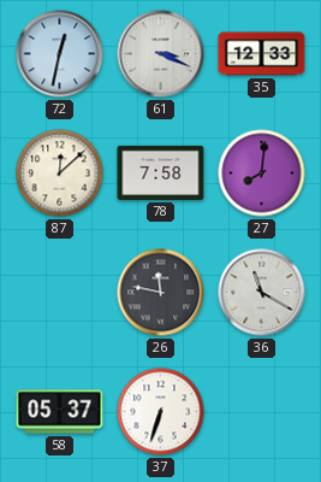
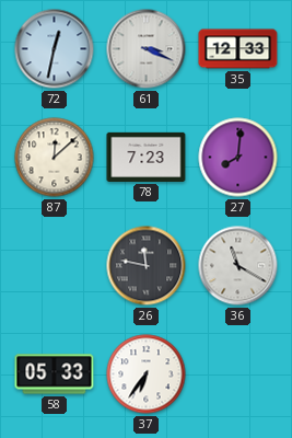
78: 7:58 -> 7:23 (147, 157)
58: 05:37 -> 05:33 (55, 374)
37: 6:33 -> 6:36 (147, 374)
